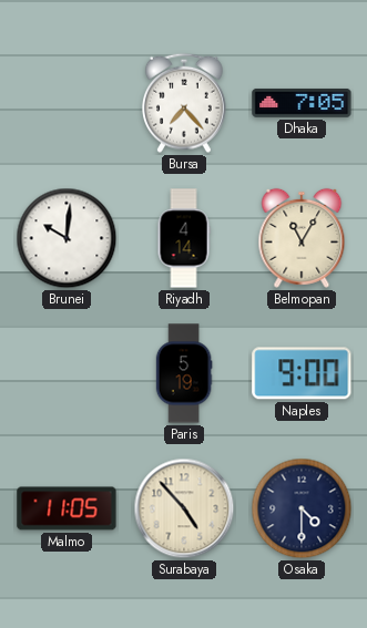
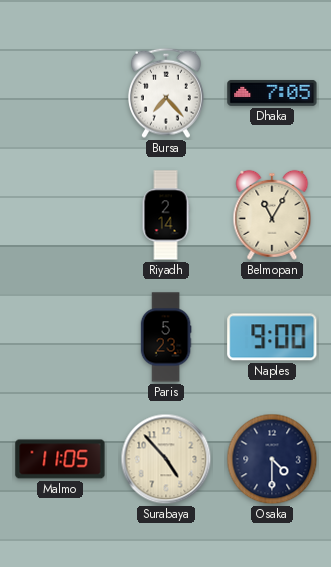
Brunei: 10:01 -> none (67, 238)
Riyadh: 4:14 -> 2:14 (166, 215)
Paris: 5:19 -> 5:23 (166, 337)
